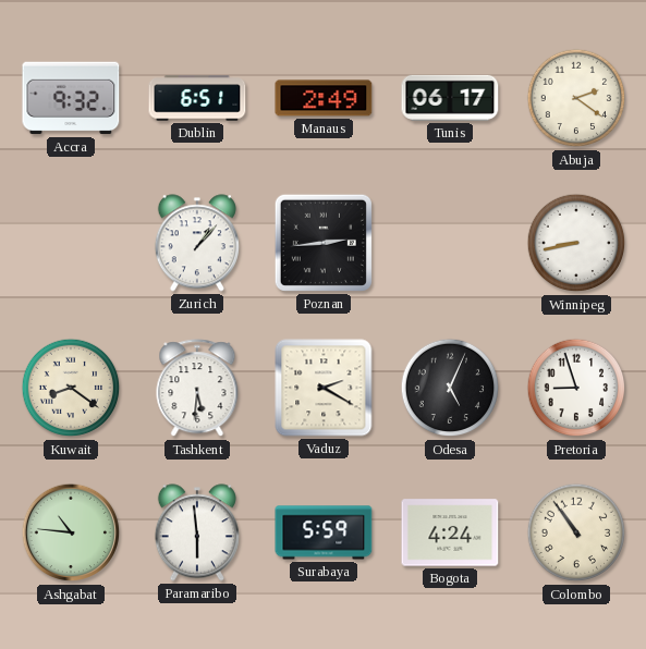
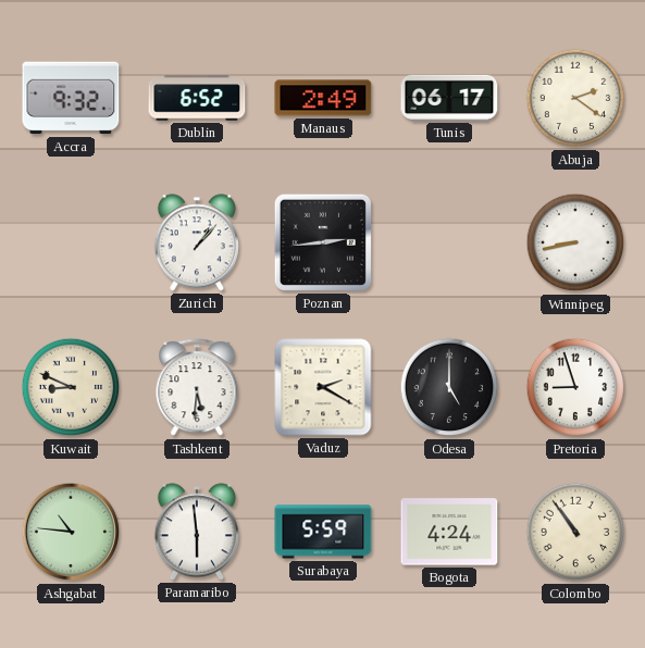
Dublin: 6:51 -> 6:52 (197, 98)
Kuwait: 8:21 -> 8:49 (71, 387)
Odesa: 5:04 -> 5:00 (449, 387)
